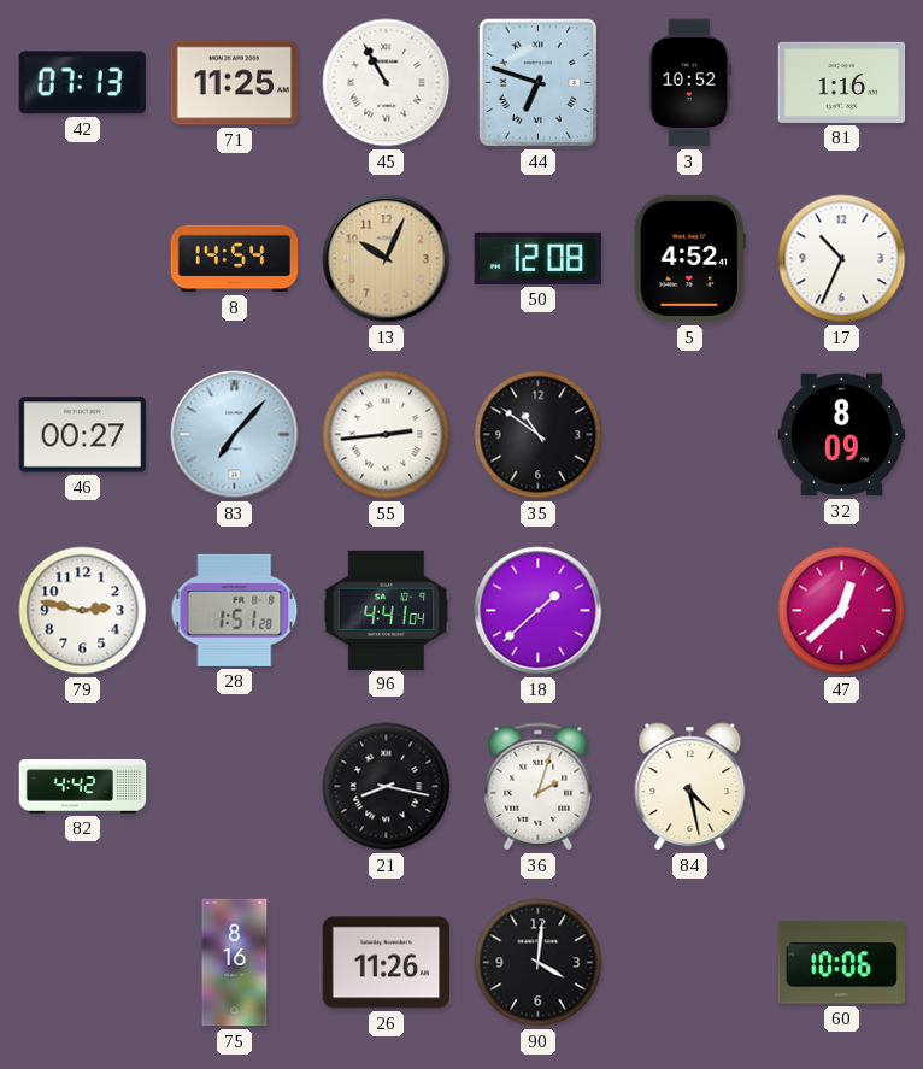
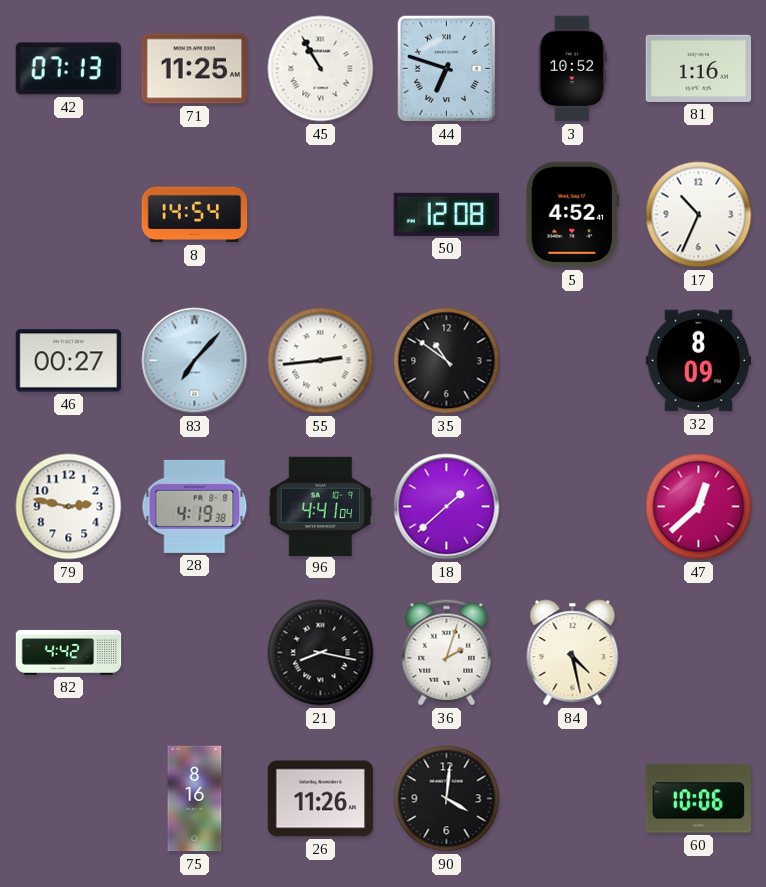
13: 10:04 -> none (387, 259)
28: 1:51 -> 4:19 (195, 506)
